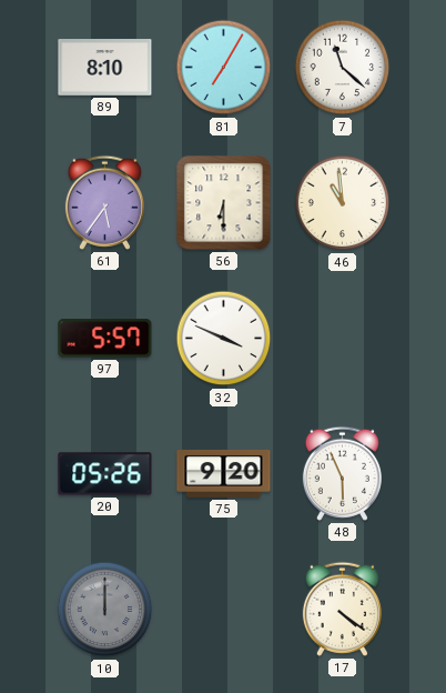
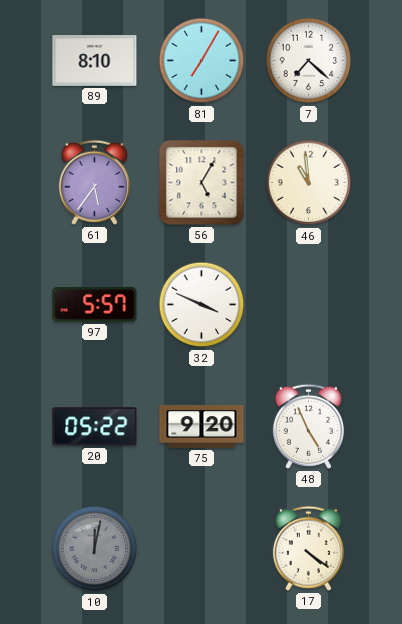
7: 11:22 -> 7:22 (309, 61)
56: 6:30 -> 5:05 (202, 183)
20: 05:26 -> 05:22 (95, 427)
48: 5:56 -> 4:56 (308, 426)
10: 12:00 -> 12:02 (95, 549)
